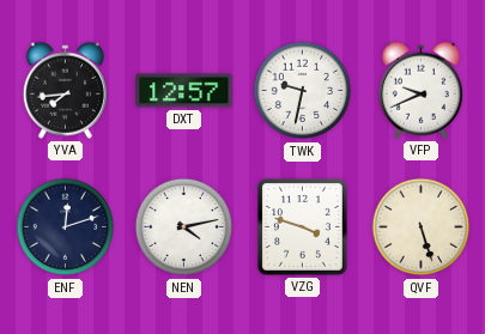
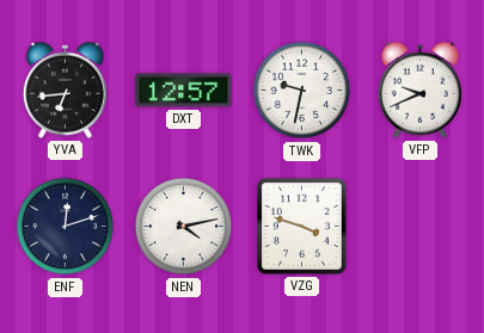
YVA: 7:44 -> 6:44 (65, 90)
QVF: 5:27 -> none (422, 227)
